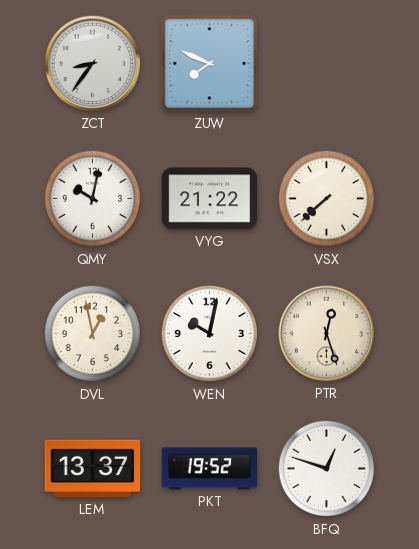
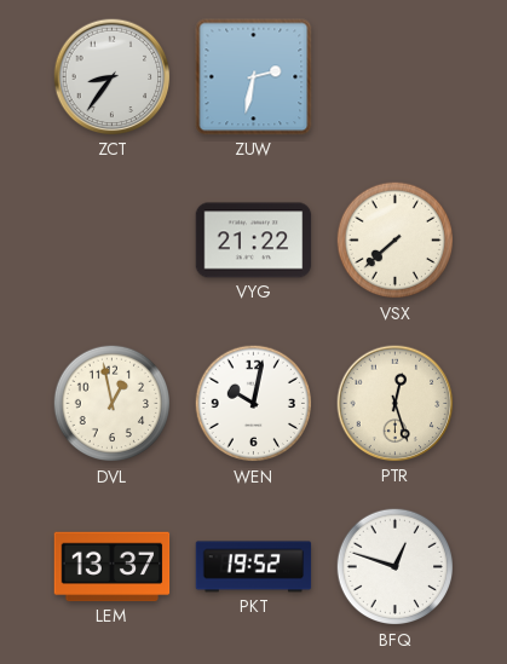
ZUW: 7:49 -> 2:32 (254, 77)
QMY: 10:02 -> none (93, 199)
